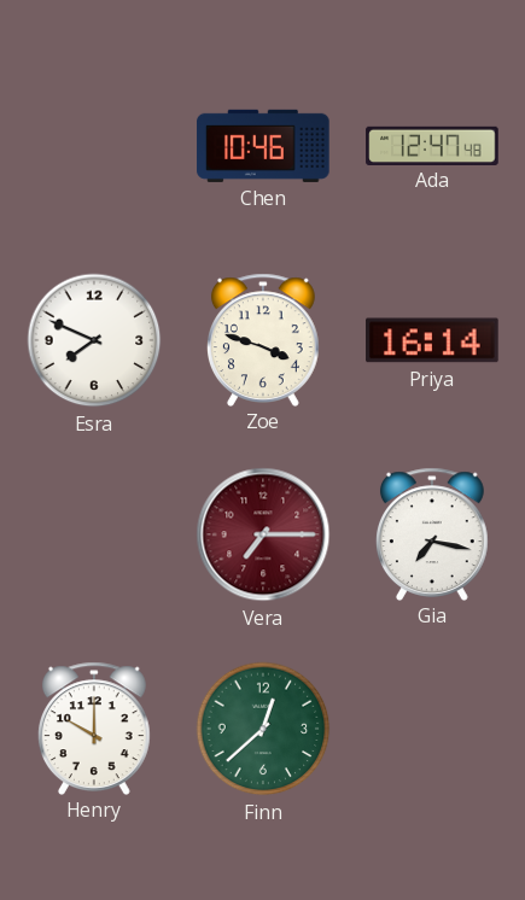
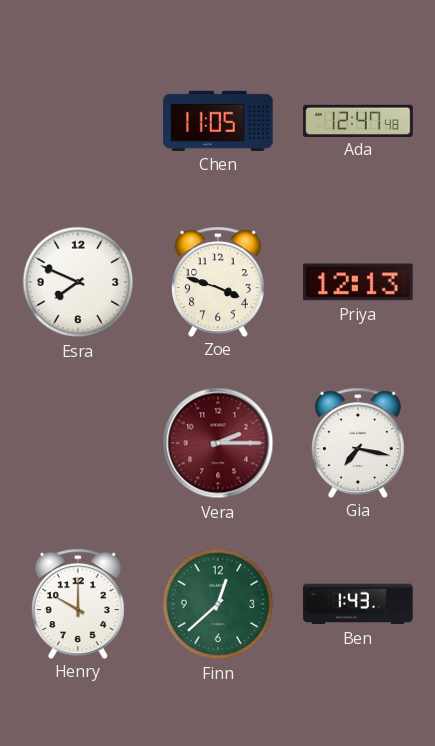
Chen: 10:46 -> 11:05 (218, 121)
Priya: 16:14 -> 12:13 (358, 282)
Vera: 7:15 -> 2:15 (218, 443)
Ben: none -> 1:43 (358, 604)
